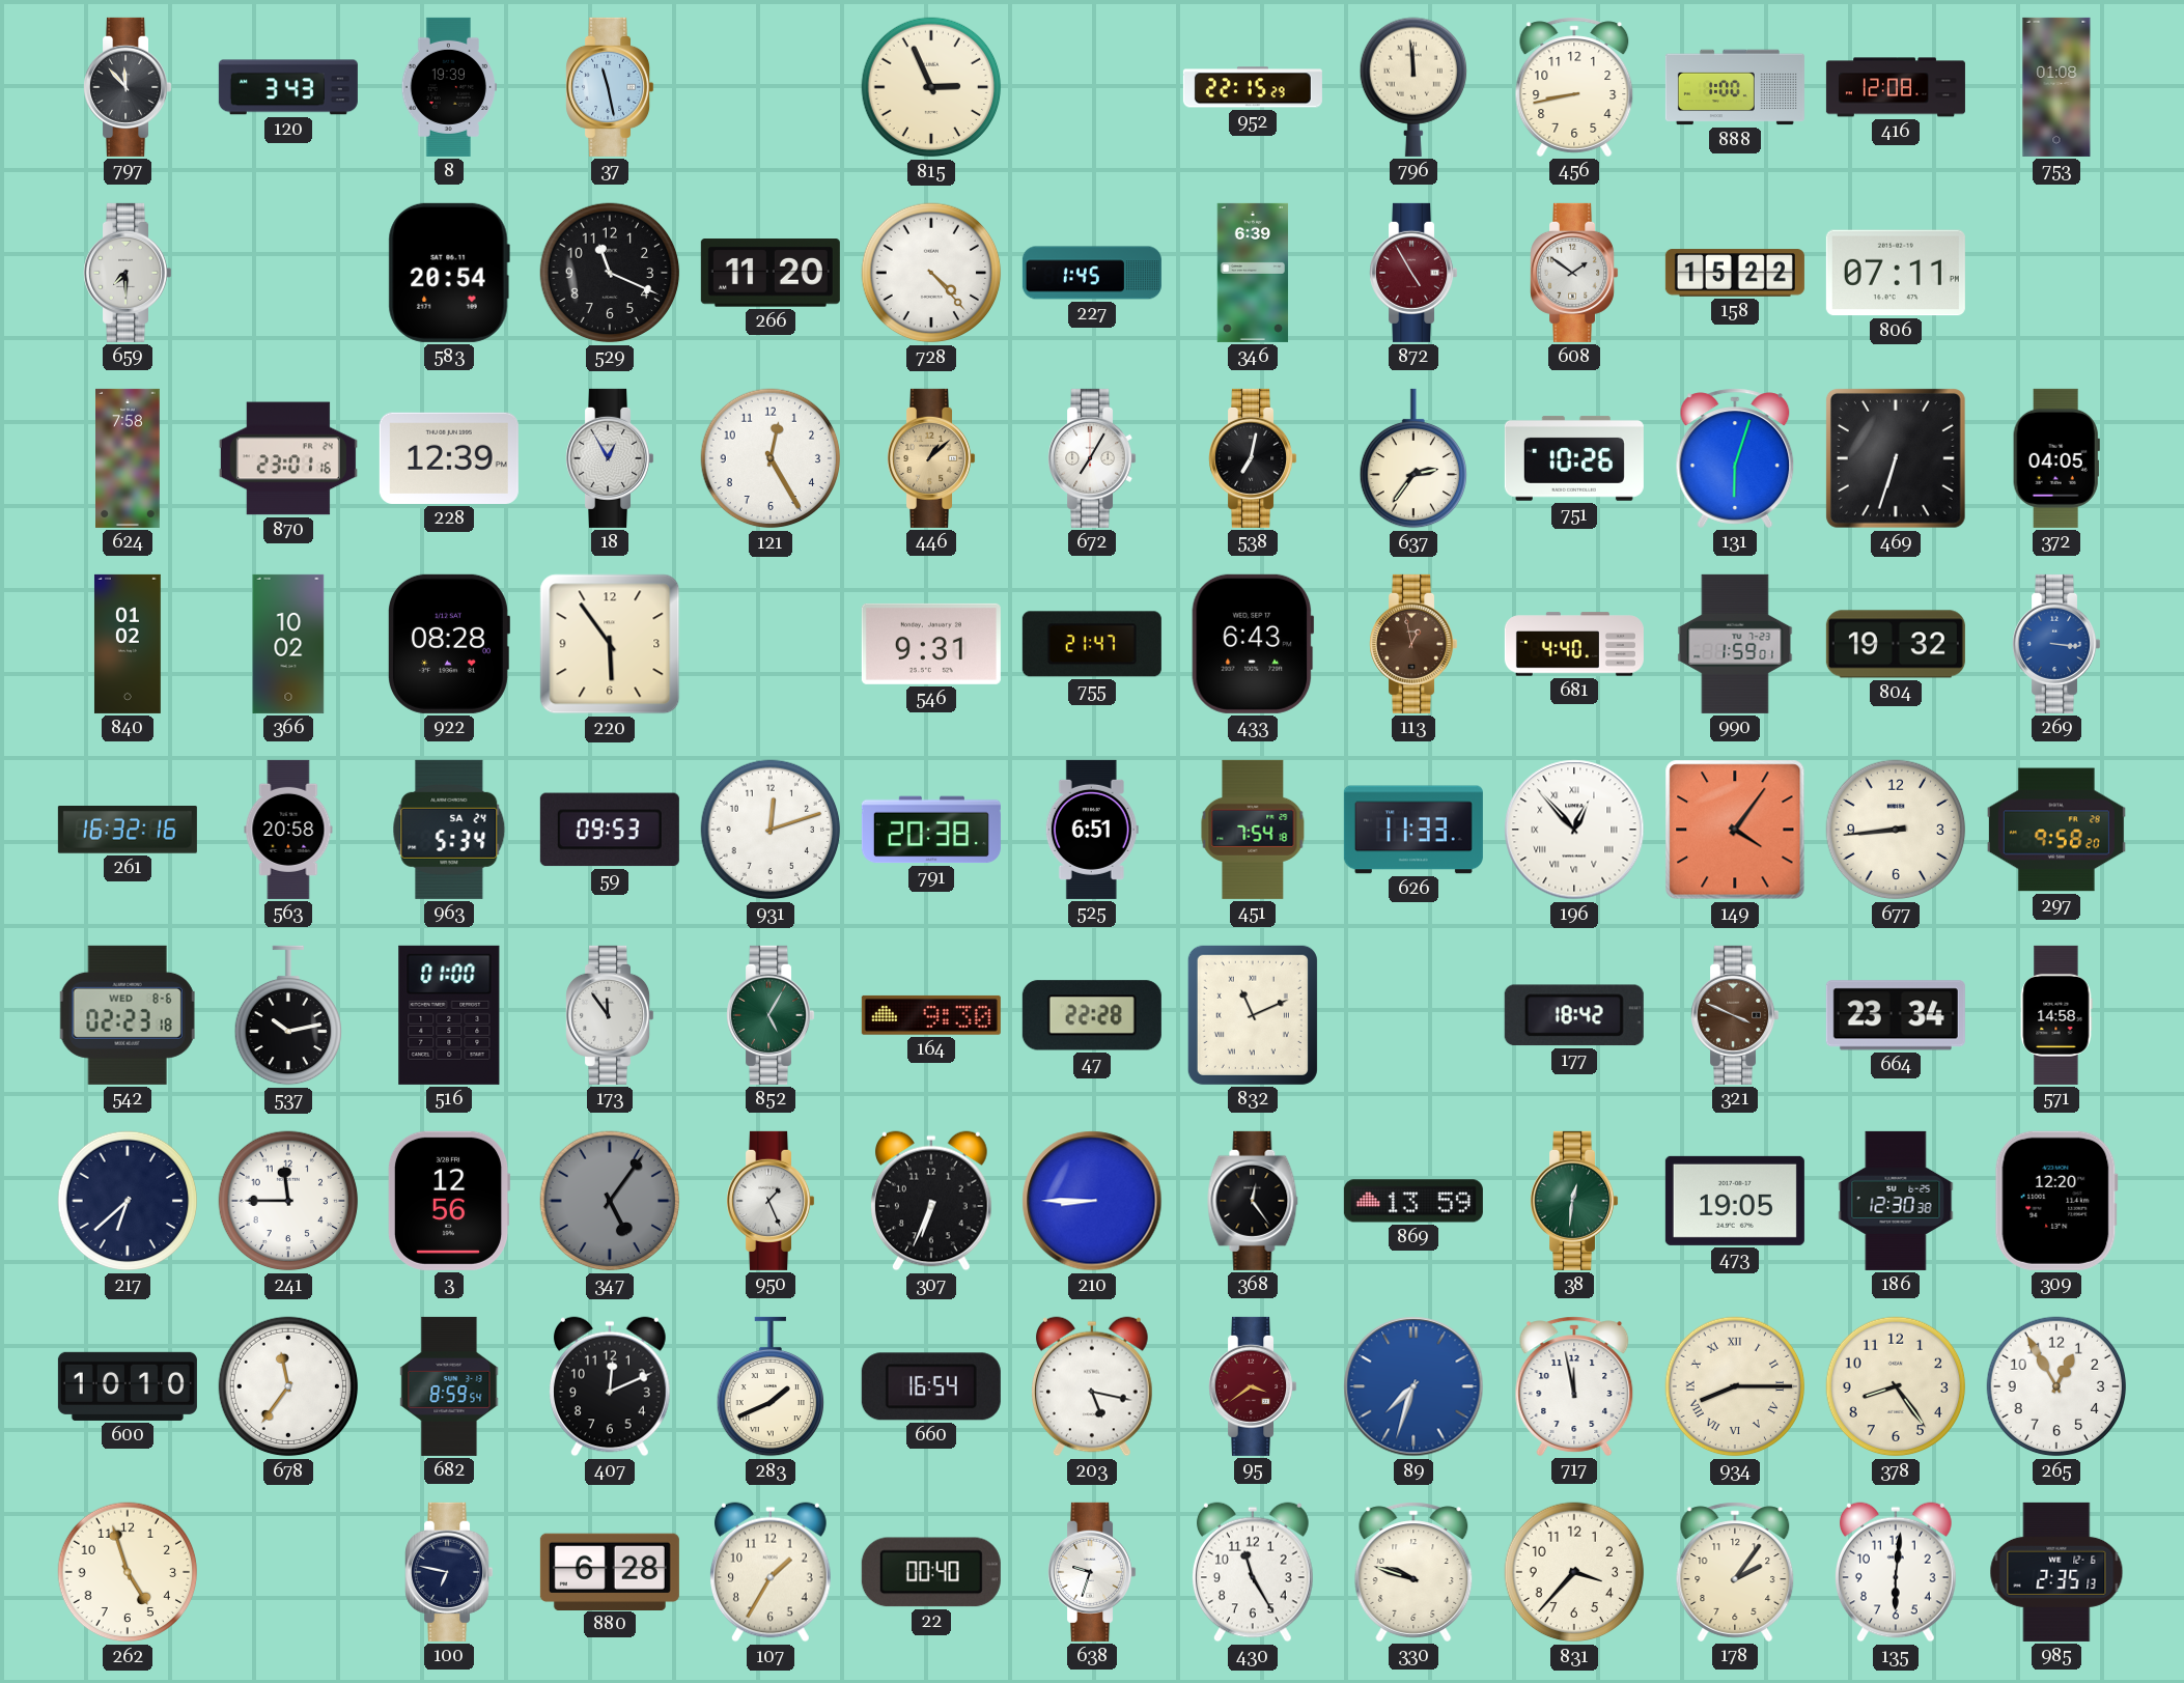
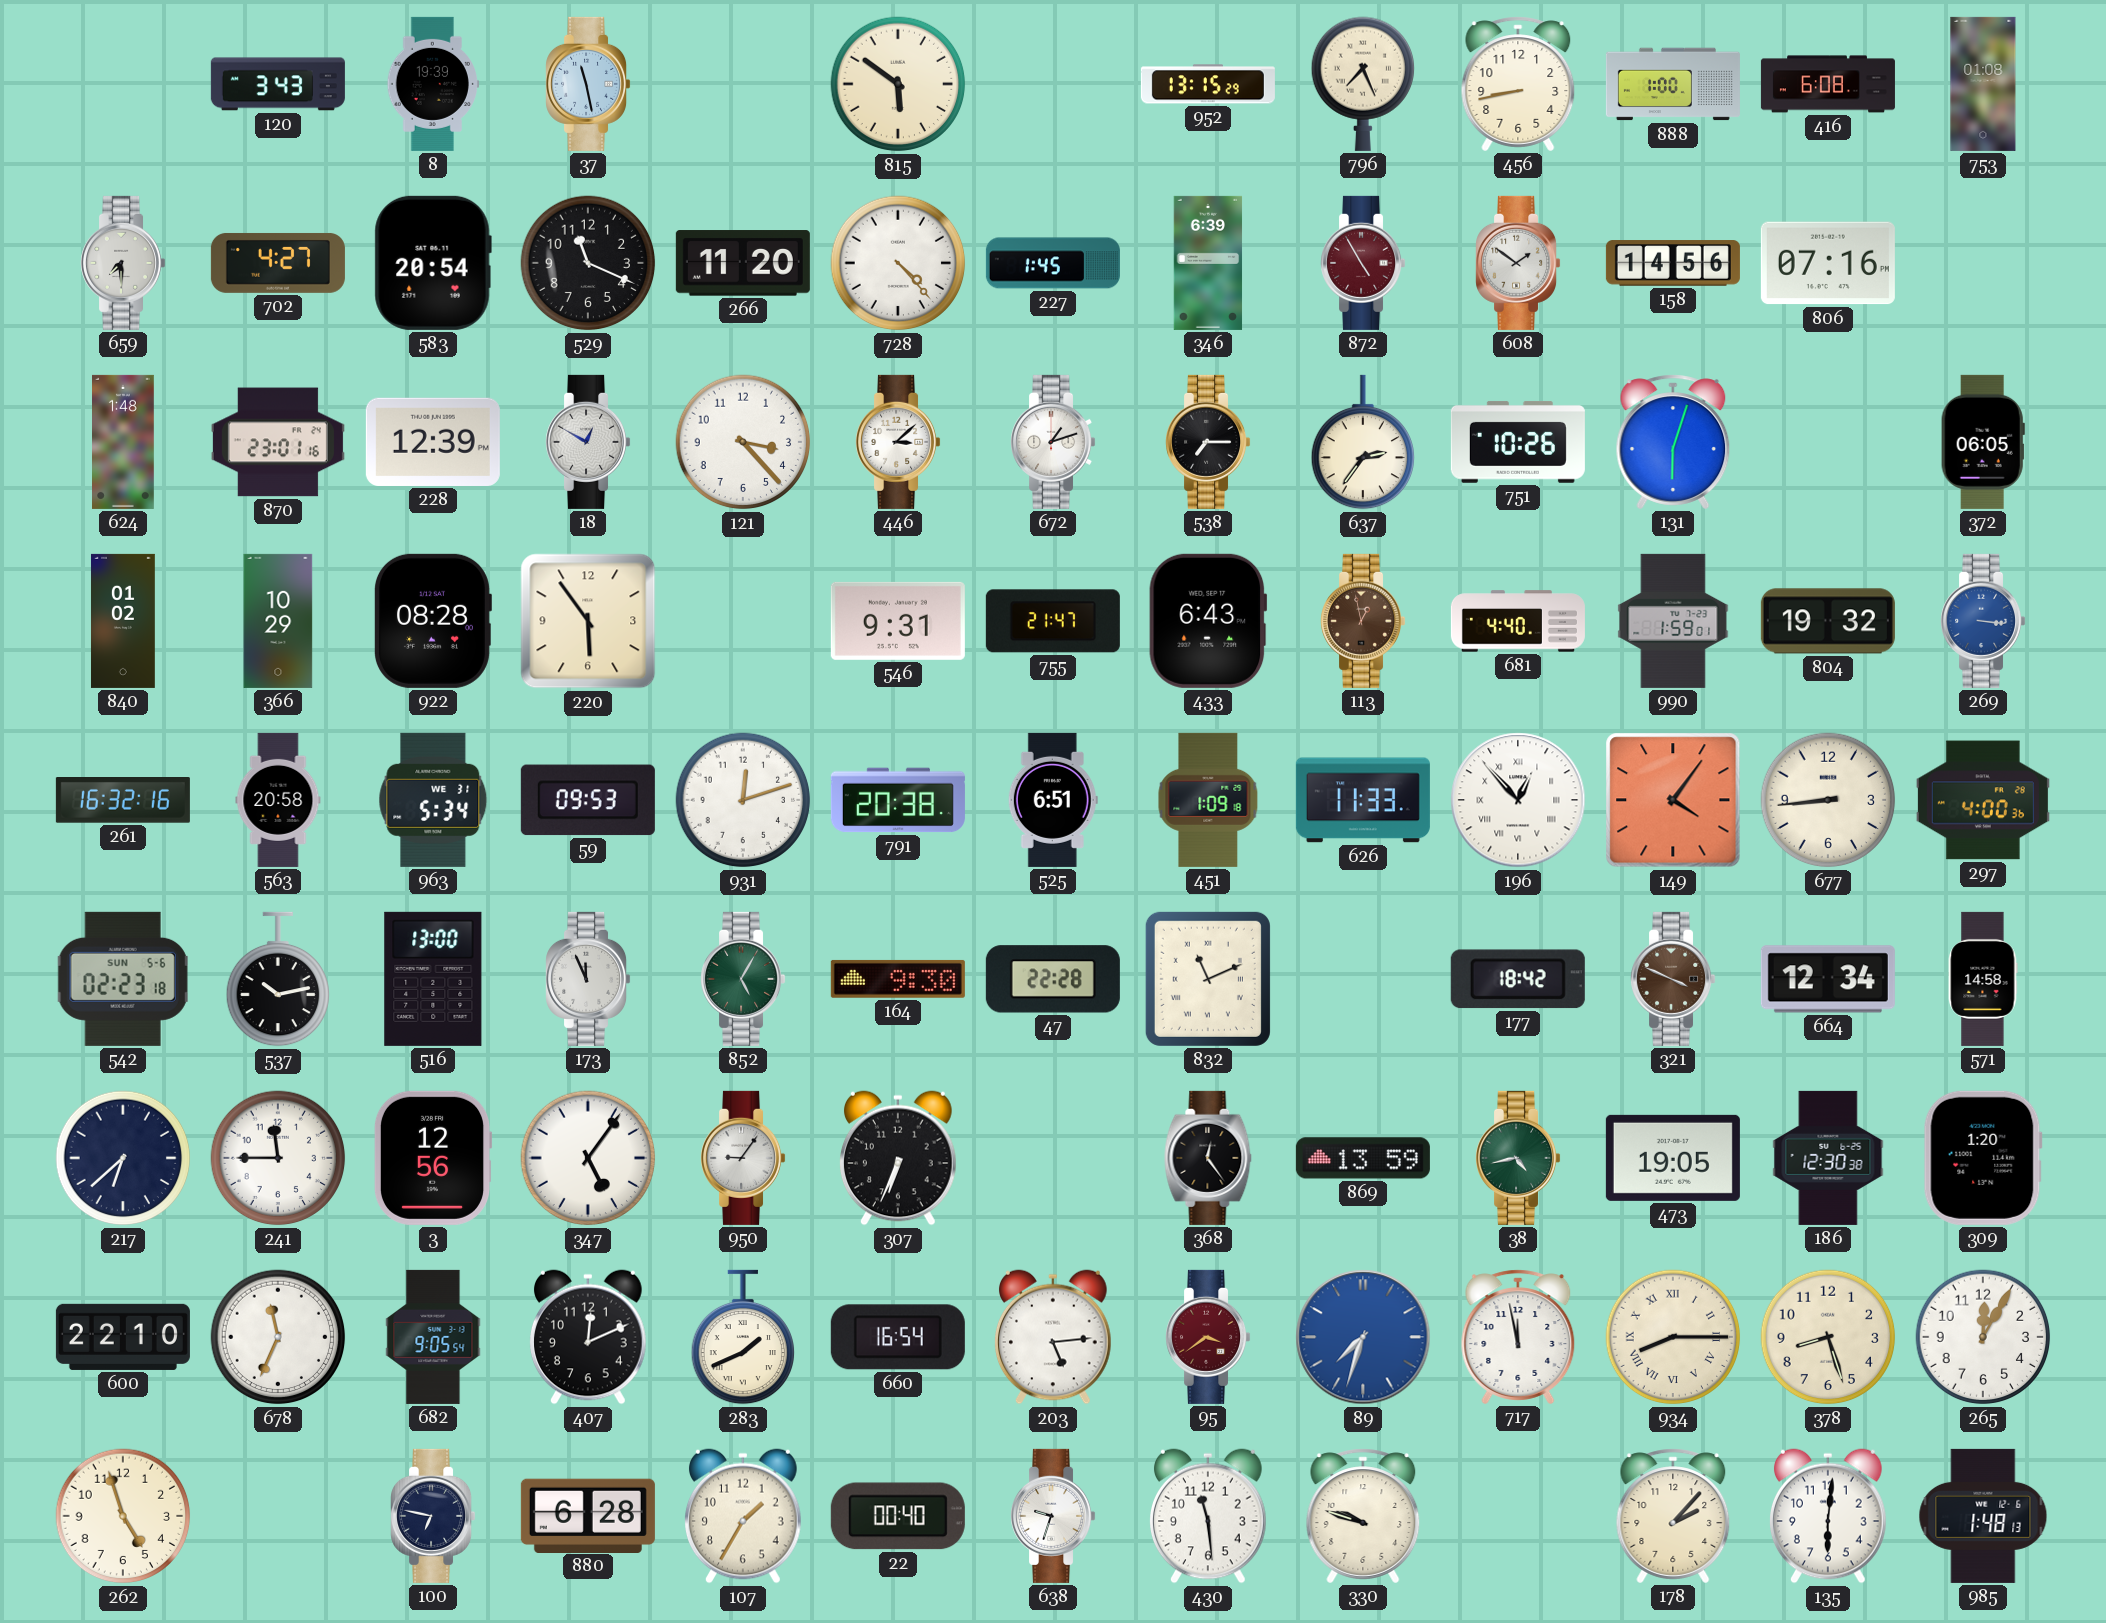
797: 11:53 -> none (128, 87)
815: 2:56 -> 5:51 (898, 84)
952: 22:15 -> 13:15 (1208, 84)
796: 11:59 -> 7:26 (1362, 84)
416: 12:08 -> 6:08 (1828, 84)
702: none -> 4:27 (278, 263)
158: 15:22 -> 14:56 (1673, 263)
806: 07:11 -> 07:16 (1828, 263)
624: 7:58 -> 1:48 (123, 442)
18: 12:55 -> 12:50 (588, 442)
121: 12:25 -> 3:23 (743, 442)
446: 1:08 -> 3:08 (898, 442)
446 dial: champagne -> white (898, 442)
672: 7:05 -> 1:12 (1053, 442)
538: 7:02 -> 7:15 (1208, 442)
469: 6:33 -> none (1896, 458)
372: 04:05 -> 06:05 (1983, 442)
366: 10:02 -> 10:29 (278, 621)
963 date: SA 24 -> WE 31 (433, 800)
451: 7:54 -> 1:09 (1208, 800)
297: 9:58 -> 4:00 (1983, 800)
542 date: WED 8-6 -> SUN 5-6 (123, 979)
516: 01:00 -> 13:00 (433, 979)
173: 11:54 -> 11:56 (588, 979)
664: 23:34 -> 12:34 (1828, 979)
347 dial: grey -> white (588, 1158)
950: 1:26 -> 9:06 (743, 1158)
210: 8:45 -> none (1092, 1201)
38: 12:31 -> 4:43 (1518, 1158)
309: 12:20 -> 1:20 (1983, 1158)
600: 10:10 -> 22:10 (123, 1337)
678: 11:36 -> 11:34 (278, 1337)
682: 8:59 -> 9:05 (433, 1337)
203: 5:17 -> 5:14 (1054, 1337)
378: 8:24 -> 8:27 (1828, 1337)
265: 12:55 -> 12:05 (1983, 1337)
430: 11:25 -> 11:29 (1209, 1516)
831: 3:37 -> none (1574, 1572)
178: 2:06 -> 2:07 (1673, 1516)
985: 2:35 -> 1:48 (1983, 1516)
